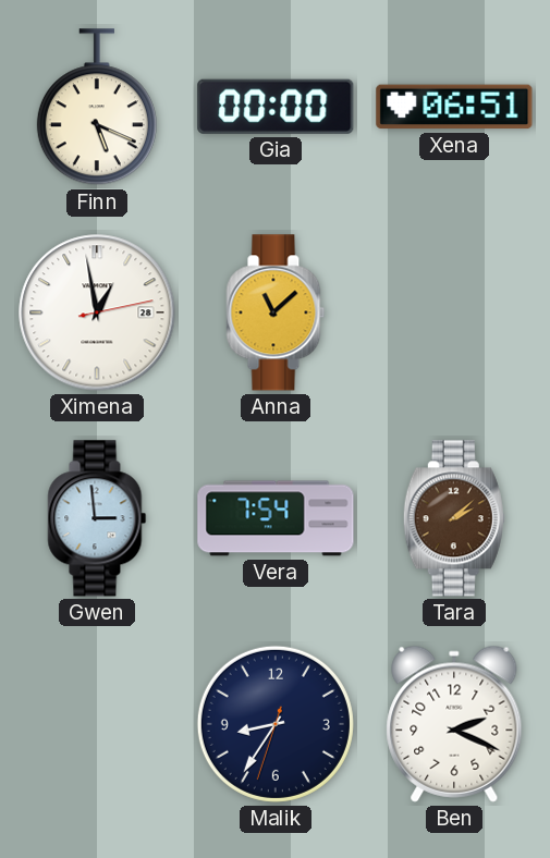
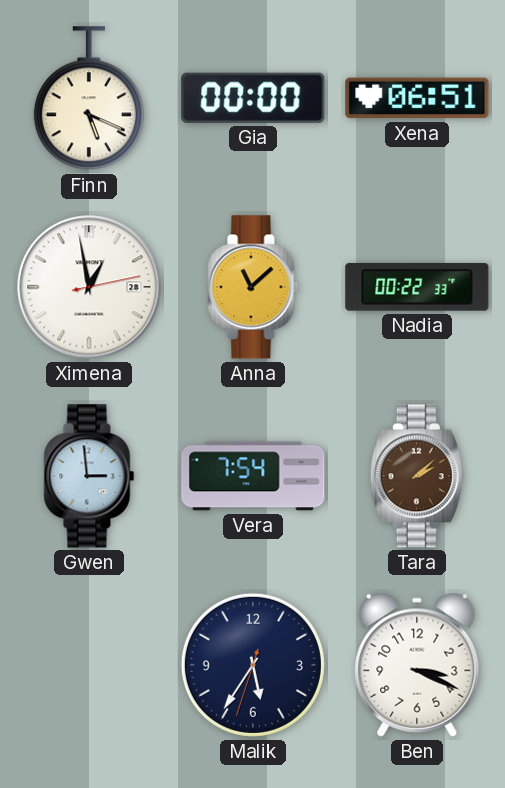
Nadia: none -> 00:22 (417, 287)
Malik: 8:35 -> 5:35 (253, 665)
Ben: 2:19 -> 3:19 (417, 665)
